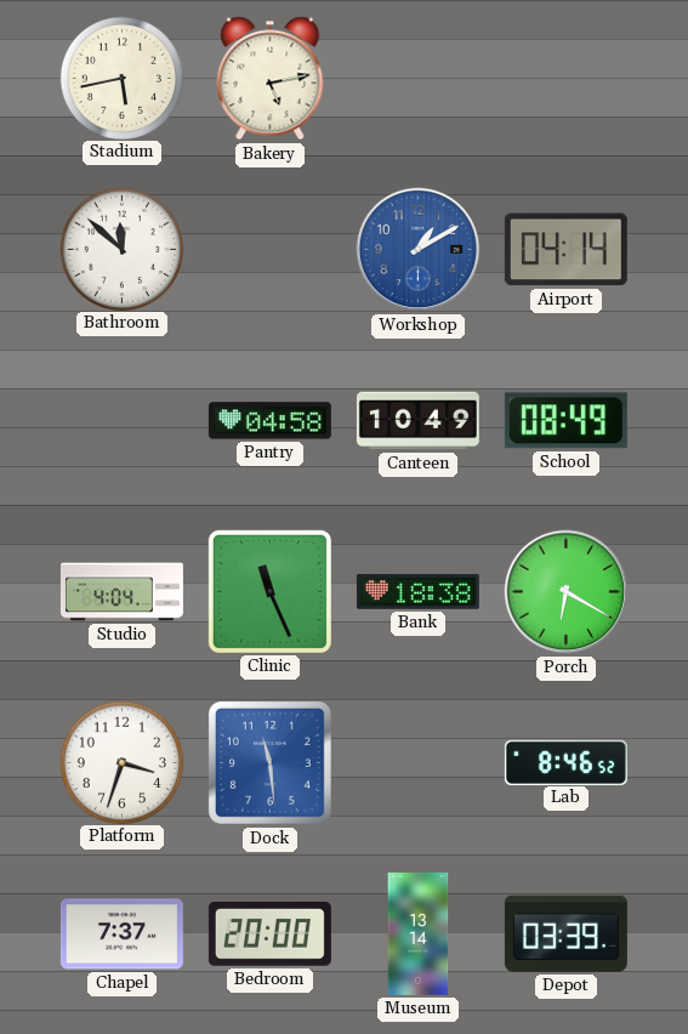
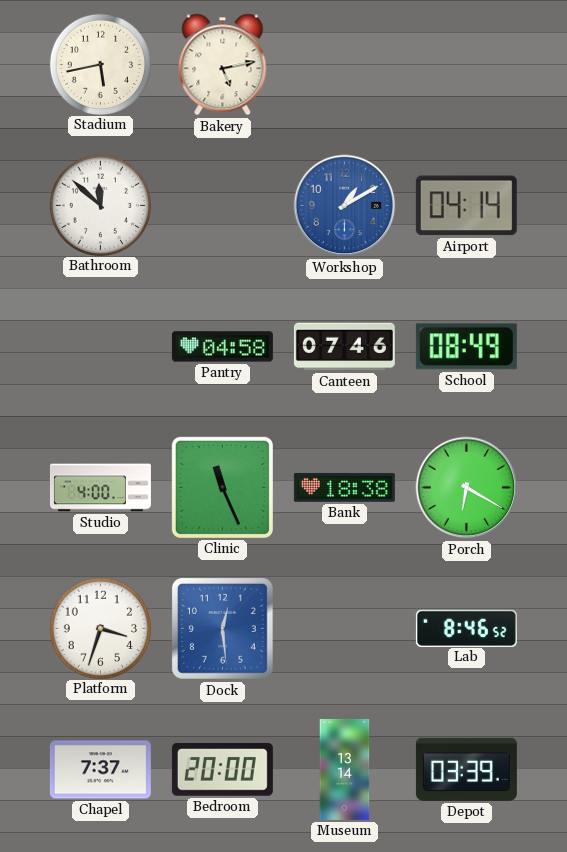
Canteen: 10:49 -> 07:46 (344, 347)
Studio: 4:04 -> 4:00 (100, 488)
Dock: 11:29 -> 12:29 (222, 628)
